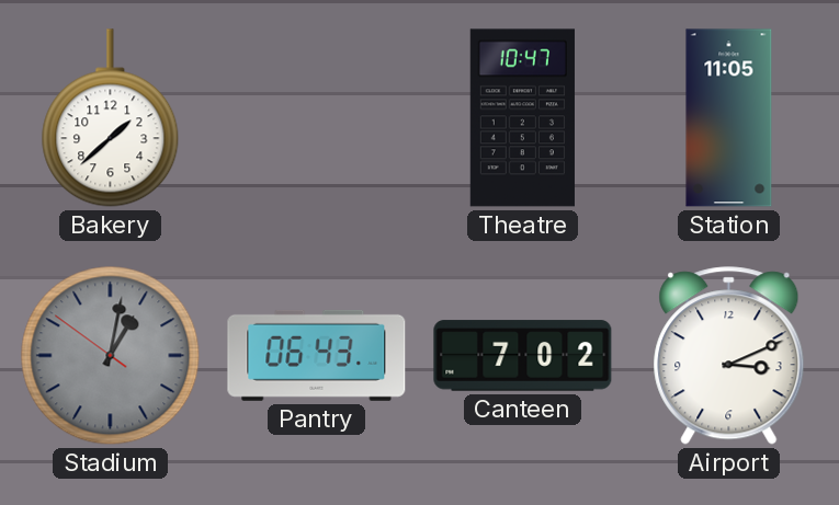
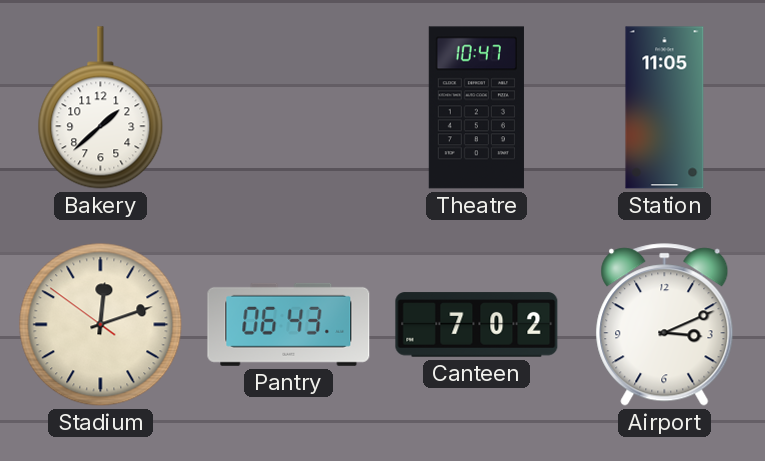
Stadium: 1:01 -> 12:11 (101, 325)
Stadium dial: grey -> cream (101, 325)
